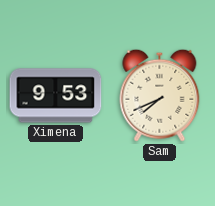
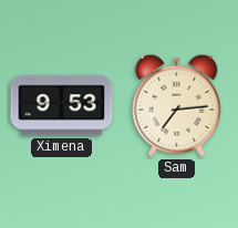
Sam: 7:41 -> 7:14 (177, 105)
